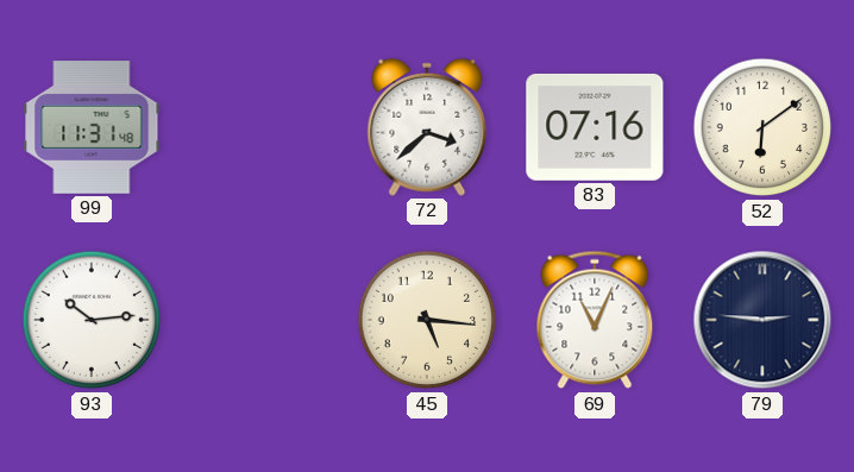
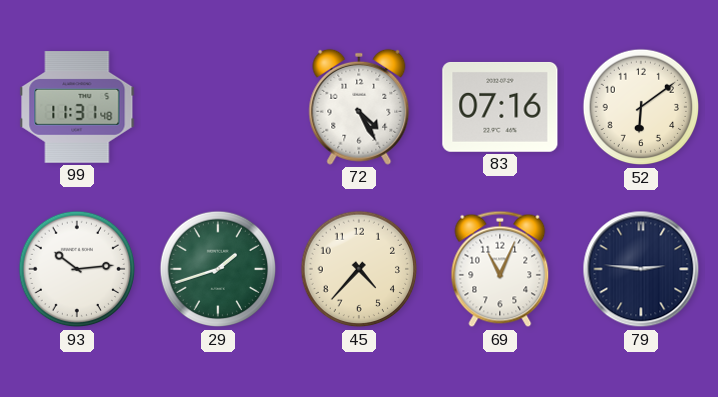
72: 3:38 -> 4:25 (359, 107)
29: none -> 1:42 (218, 269)
45: 5:16 -> 4:37 (359, 269)
